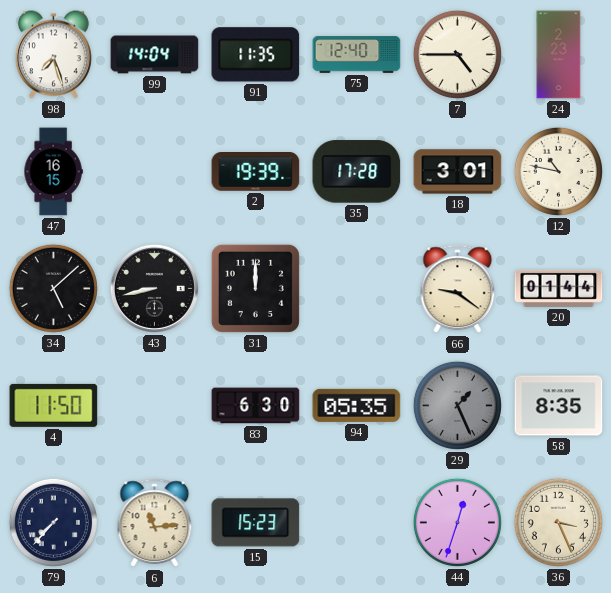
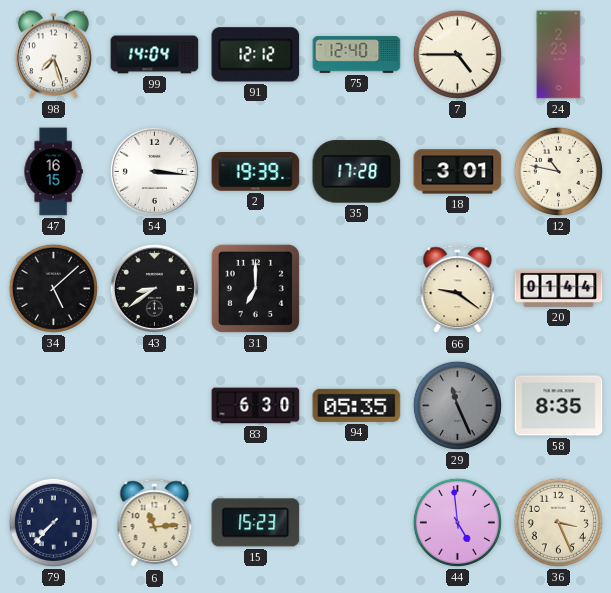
91: 11:35 -> 12:12 (256, 55)
54: none -> 3:16 (154, 171)
43: 8:43 -> 8:39 (154, 288)
31: 12:00 -> 7:00 (255, 288)
4: 11:50 -> none (54, 405)
29: 1:26 -> 11:26 (457, 405)
44: 12:33 -> 4:59 (457, 522)
